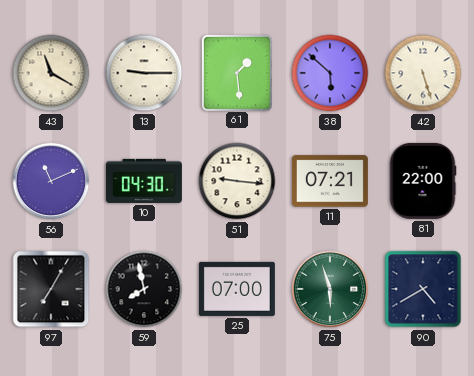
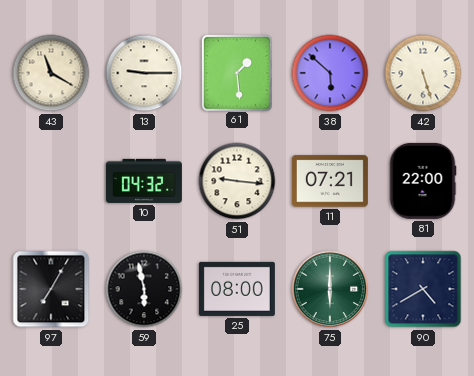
56: 11:11 -> none (51, 181)
10: 04:30 -> 04:32 (144, 181)
59: 7:58 -> 5:58 (144, 289)
25: 07:00 -> 08:00 (237, 289)
75: 5:57 -> 6:00 (330, 289)
